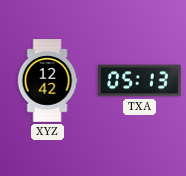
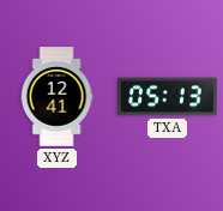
XYZ: 12:42 -> 12:41 (56, 97)
